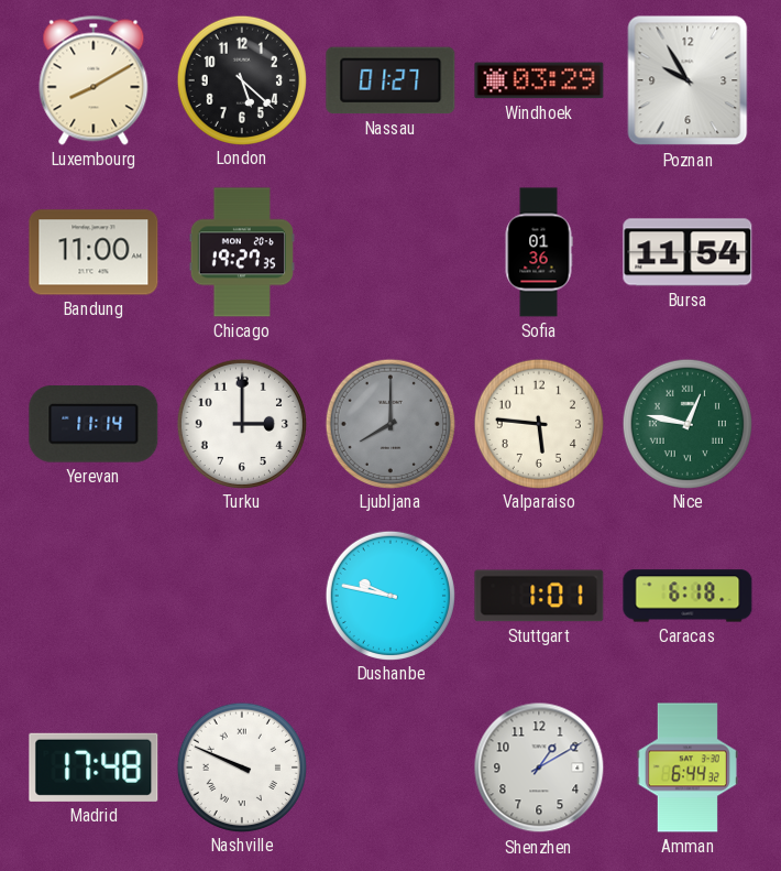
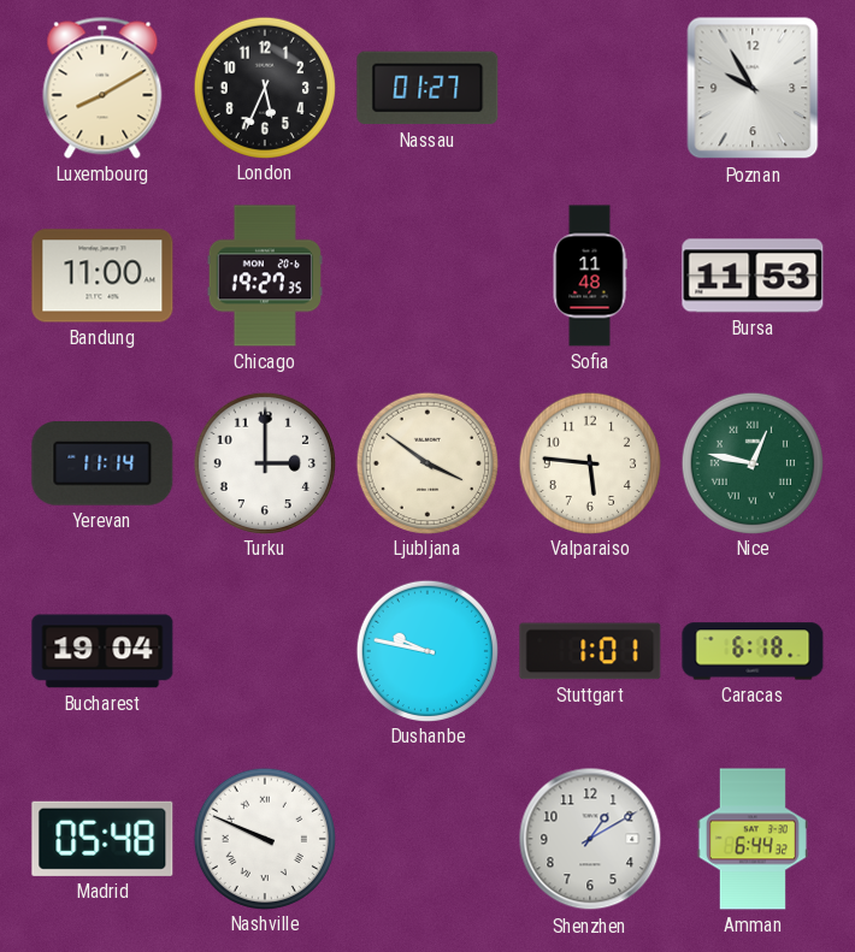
London: 5:22 -> 5:34 (264, 87)
Windhoek: 03:29 -> none (539, 80)
Sofia: 01:36 -> 11:48 (590, 276)
Bursa: 11:54 -> 11:53 (753, 276)
Ljubljana: 8:00 -> 3:51 (426, 462)
Ljubljana dial: grey -> cream (426, 462)
Bucharest: none -> 19:04 (102, 651)
Madrid: 17:48 -> 05:48 (102, 839)
